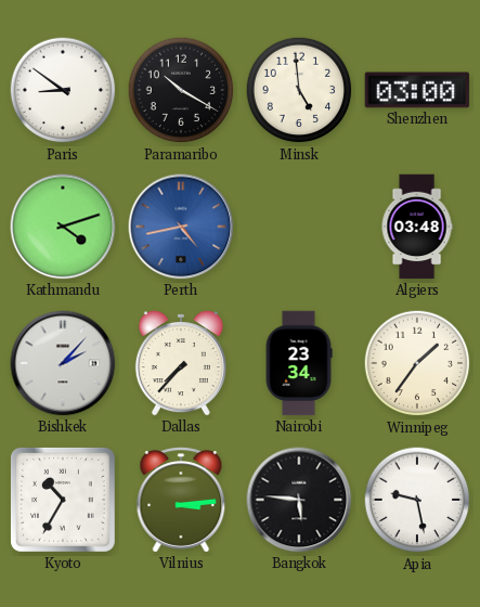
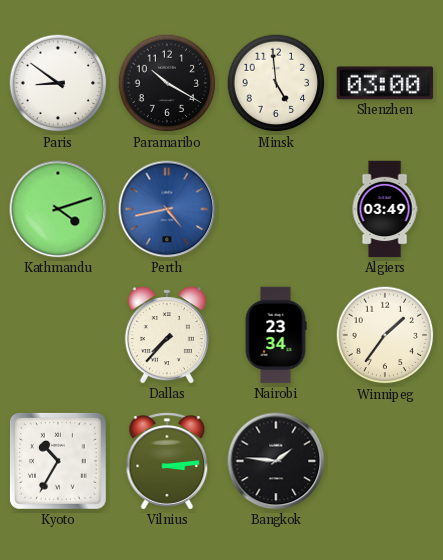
Algiers: 03:48 -> 03:49 (385, 209)
Bishkek: 2:07 -> none (63, 363)
Bangkok: 5:46 -> 1:46 (276, 461)
Apia: 9:28 -> none (417, 500)
